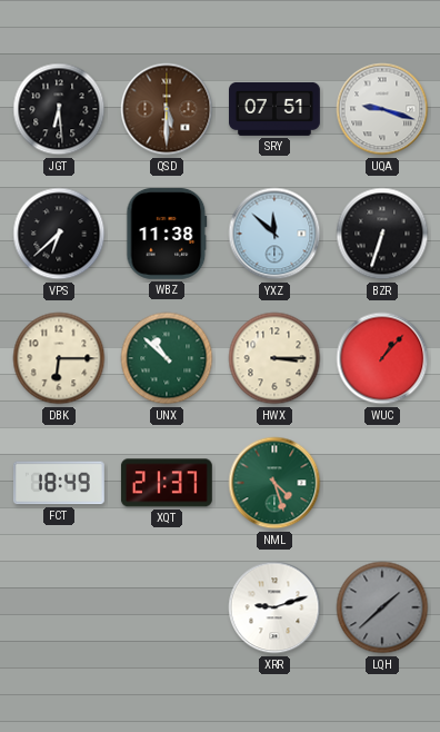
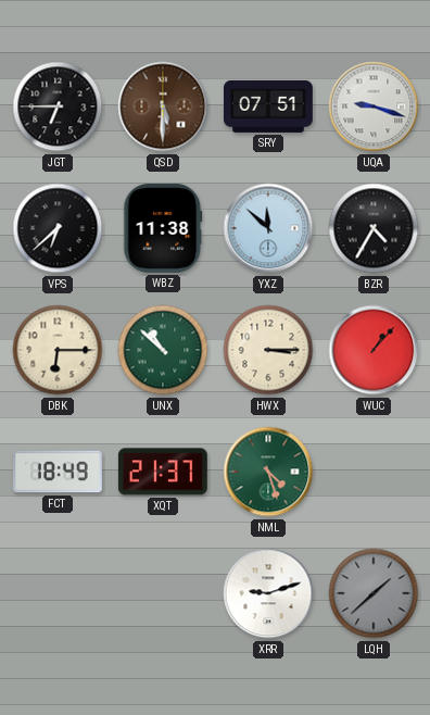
JGT: 6:29 -> 6:45 (58, 106)
BZR: 6:33 -> 4:35 (374, 228)
